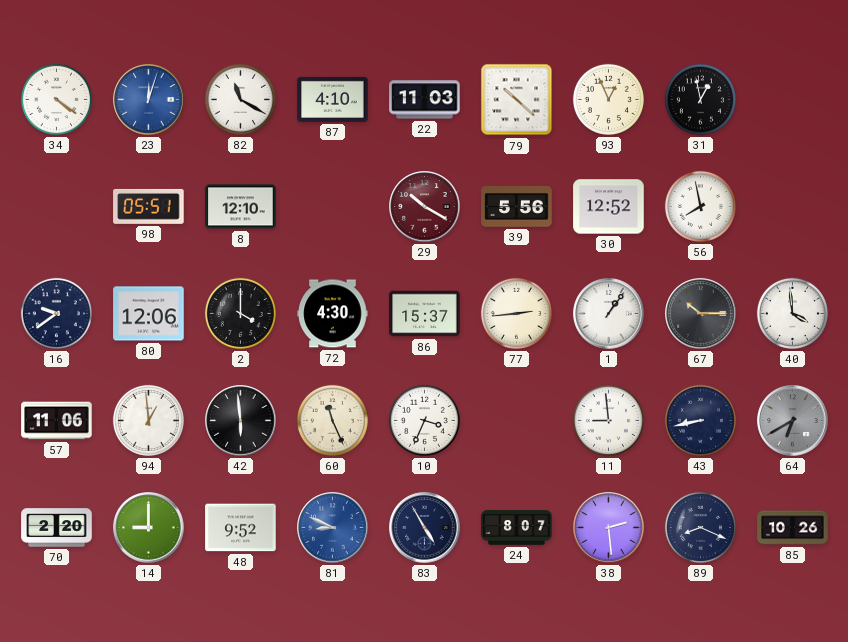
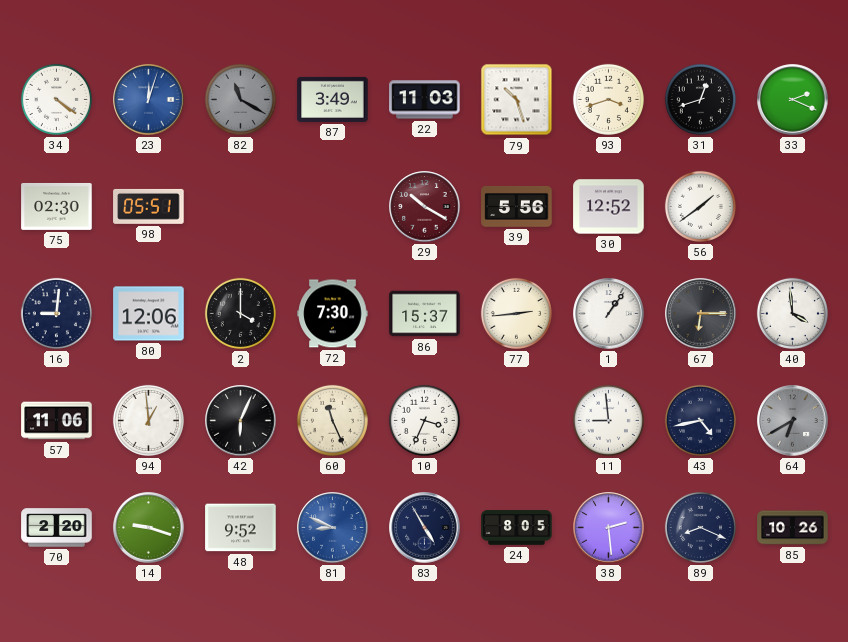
82 dial: white -> grey (240, 99)
87: 4:10 -> 3:49 (333, 99)
79: 10:22 -> 10:27 (517, 100)
93: 12:56 -> 3:42 (608, 99)
31: 12:58 -> 12:42 (700, 99)
33: none -> 2:19 (793, 100)
75: none -> 02:30 (57, 206)
8: 12:10 -> none (241, 207)
56: 7:58 -> 1:39 (700, 206)
16: 9:39 -> 9:01 (56, 313)
72: 4:30 -> 7:30 (333, 314)
67: 10:15 -> 6:15 (701, 314)
42: 5:59 -> 6:04 (241, 421)
43: 8:43 -> 4:43 (700, 420)
14: 9:00 -> 9:18 (149, 528)
24: 8:07 -> 8:05 (517, 528)
